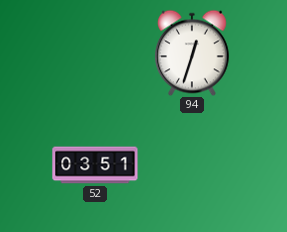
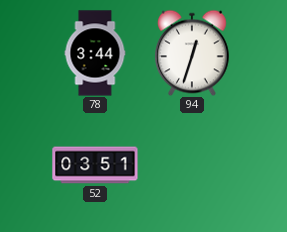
78: none -> 3:44 (95, 53)
